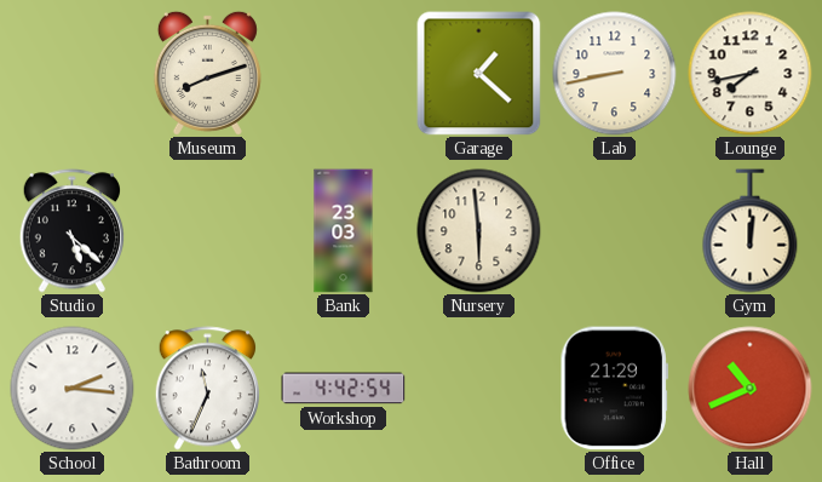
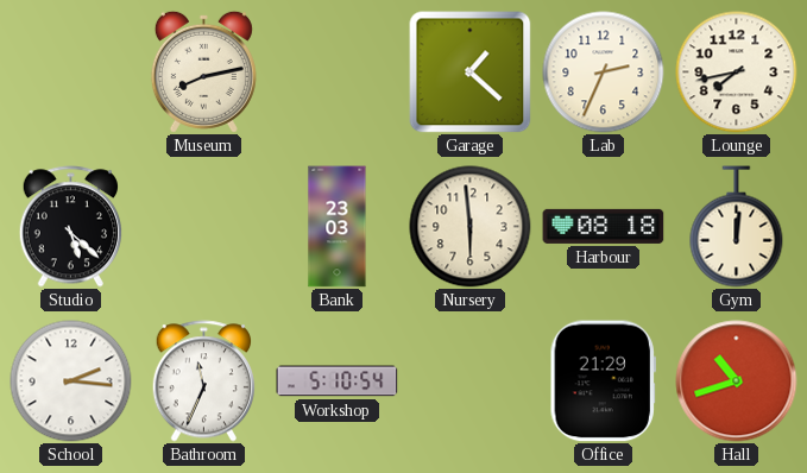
Museum: 8:12 -> 8:13 (203, 71)
Lab: 8:43 -> 2:34 (604, 72)
Harbour: none -> 08:18 (604, 226)
Workshop: 4:42 -> 5:10 (338, 381)
Hall: 10:41 -> 10:42 (737, 381)
